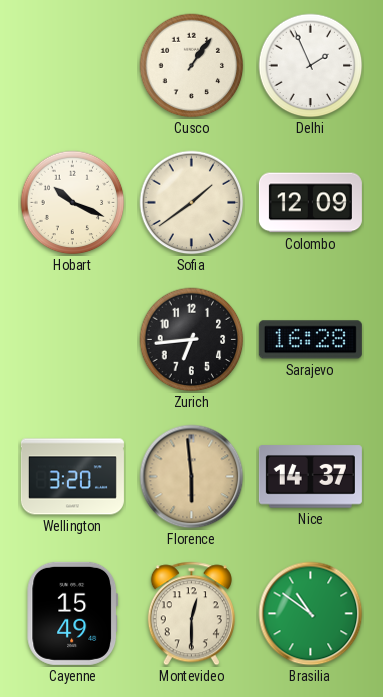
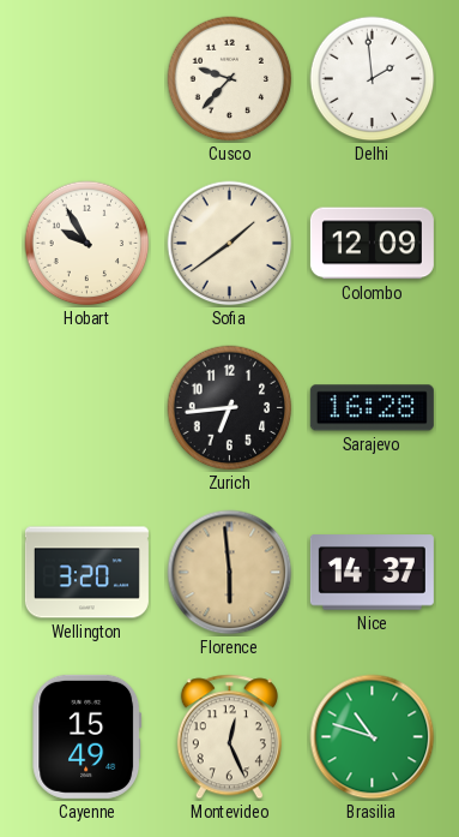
Cusco: 1:06 -> 9:37 (230, 79)
Delhi: 1:56 -> 1:59 (373, 79)
Hobart: 10:19 -> 9:55 (87, 244)
Montevideo: 12:30 -> 12:26 (229, 737)
Brasilia: 10:51 -> 10:48 (373, 737)
